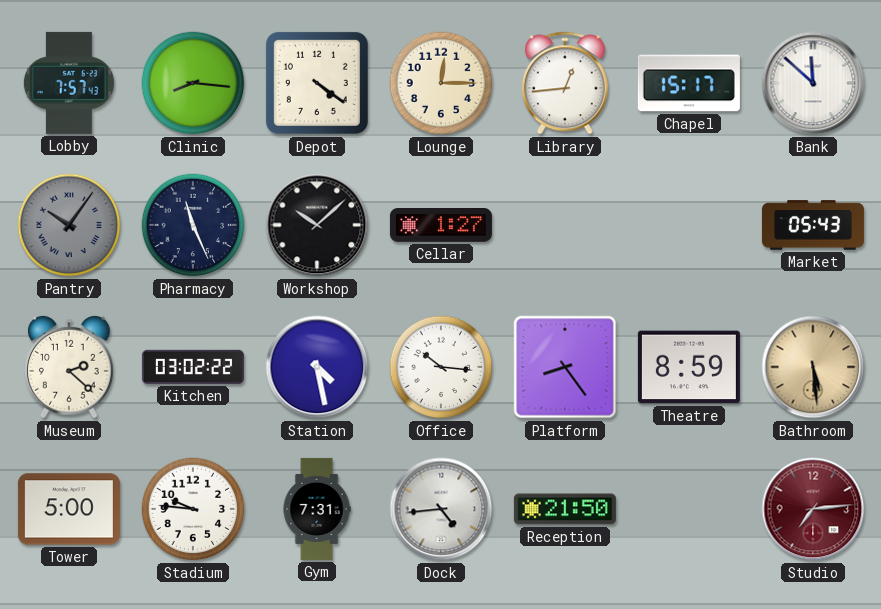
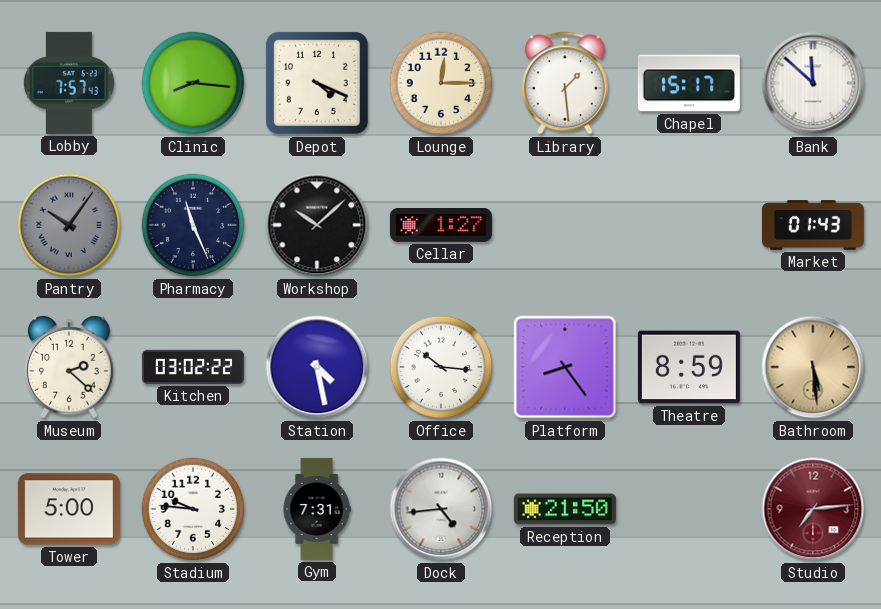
Depot: 4:21 -> 4:19 (317, 83)
Library: 12:44 -> 1:29 (565, 83)
Market: 05:43 -> 01:43 (813, 225)
